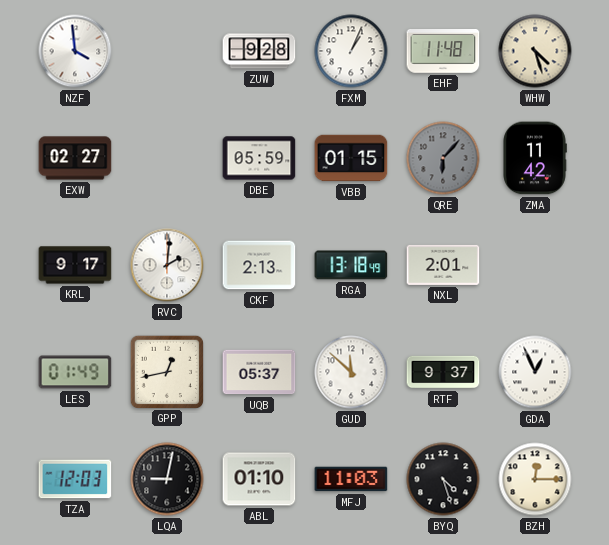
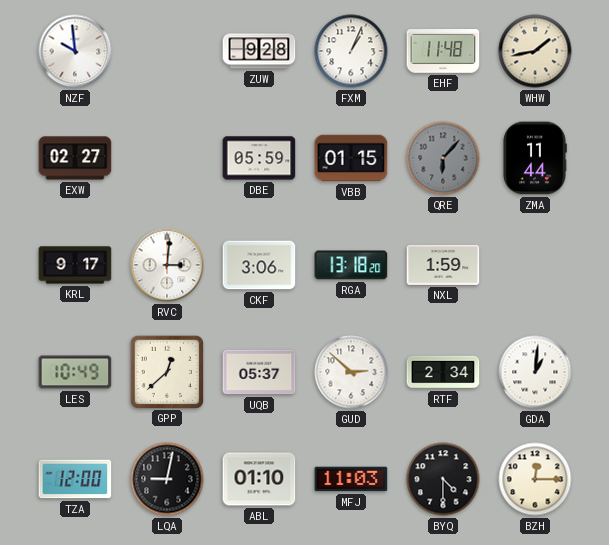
NZF: 3:59 -> 9:59 (75, 51)
WHW: 4:27 -> 1:43 (535, 51)
ZMA: 11:42 -> 11:44 (535, 158)
RVC: 2:01 -> 3:01 (167, 265)
CKF: 2:13 -> 3:06 (259, 265)
RGA: 13:18:49 -> 13:18:20 (351, 265)
NXL: 2:01 -> 1:59 (443, 265)
LES: 01:49 -> 10:49 (75, 372)
GPP: 12:43 -> 12:38 (166, 371)
GUD: 11:52 -> 2:52 (351, 372)
RTF: 9:37 -> 2:34 (443, 372)
GDA: 12:56 -> 1:01 (535, 372)
TZA: 12:03 -> 12:00 (75, 479)
BYQ: 4:27 -> 4:30 (443, 479)
